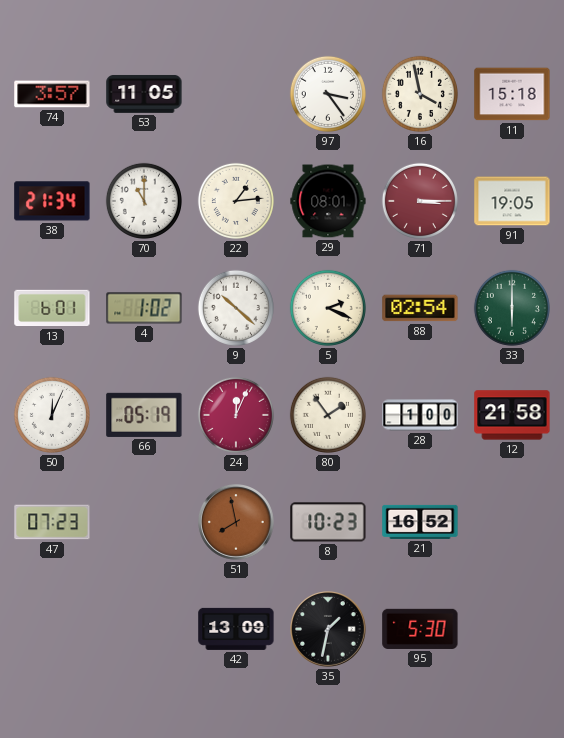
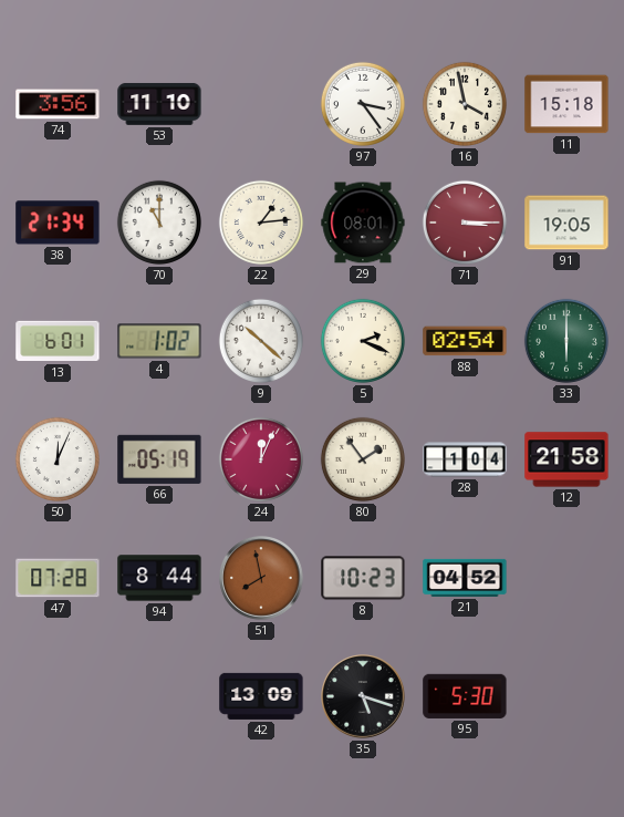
74: 3:57 -> 3:56 (58, 104)
53: 11:05 -> 11:10 (159, 104)
28: 1:00 -> 1:04 (465, 459)
47: 07:23 -> 07:28 (58, 578)
94: none -> 8:44 (159, 578)
21: 16:52 -> 04:52 (465, 578)
35: 1:32 -> 5:18 (363, 696)
